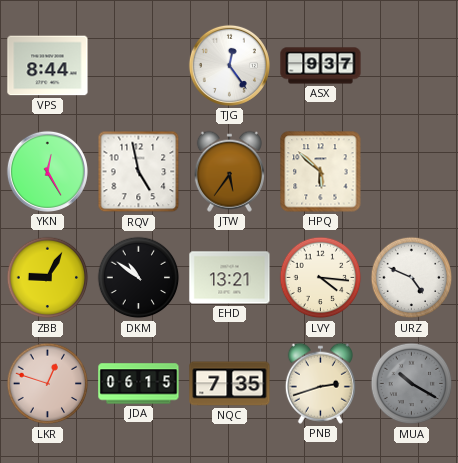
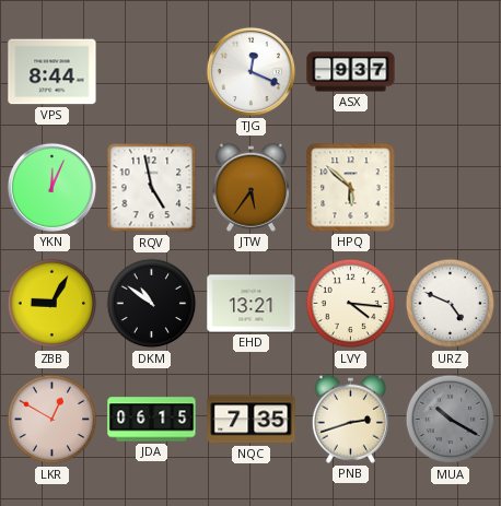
TJG: 12:24 -> 12:19 (250, 71)
YKN: 12:25 -> 12:04 (51, 187)
LKR: 12:48 -> 12:50 (53, 420)
